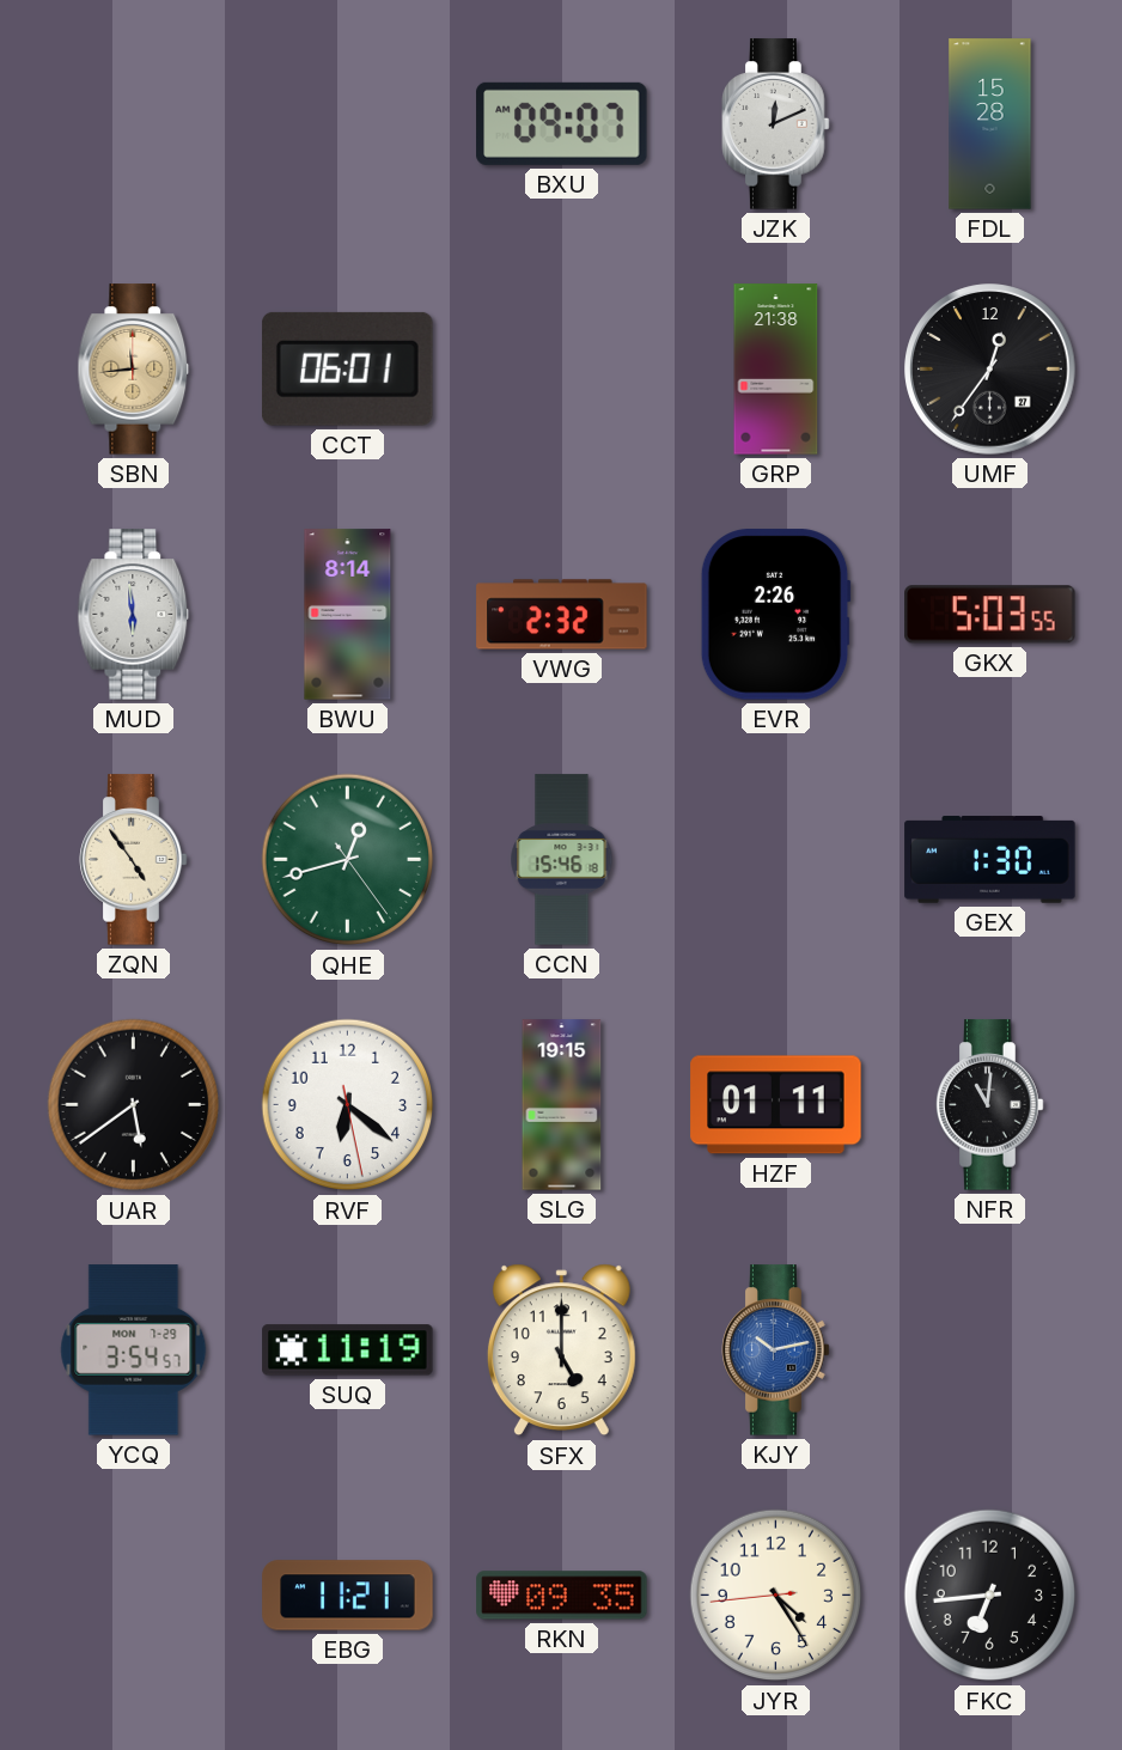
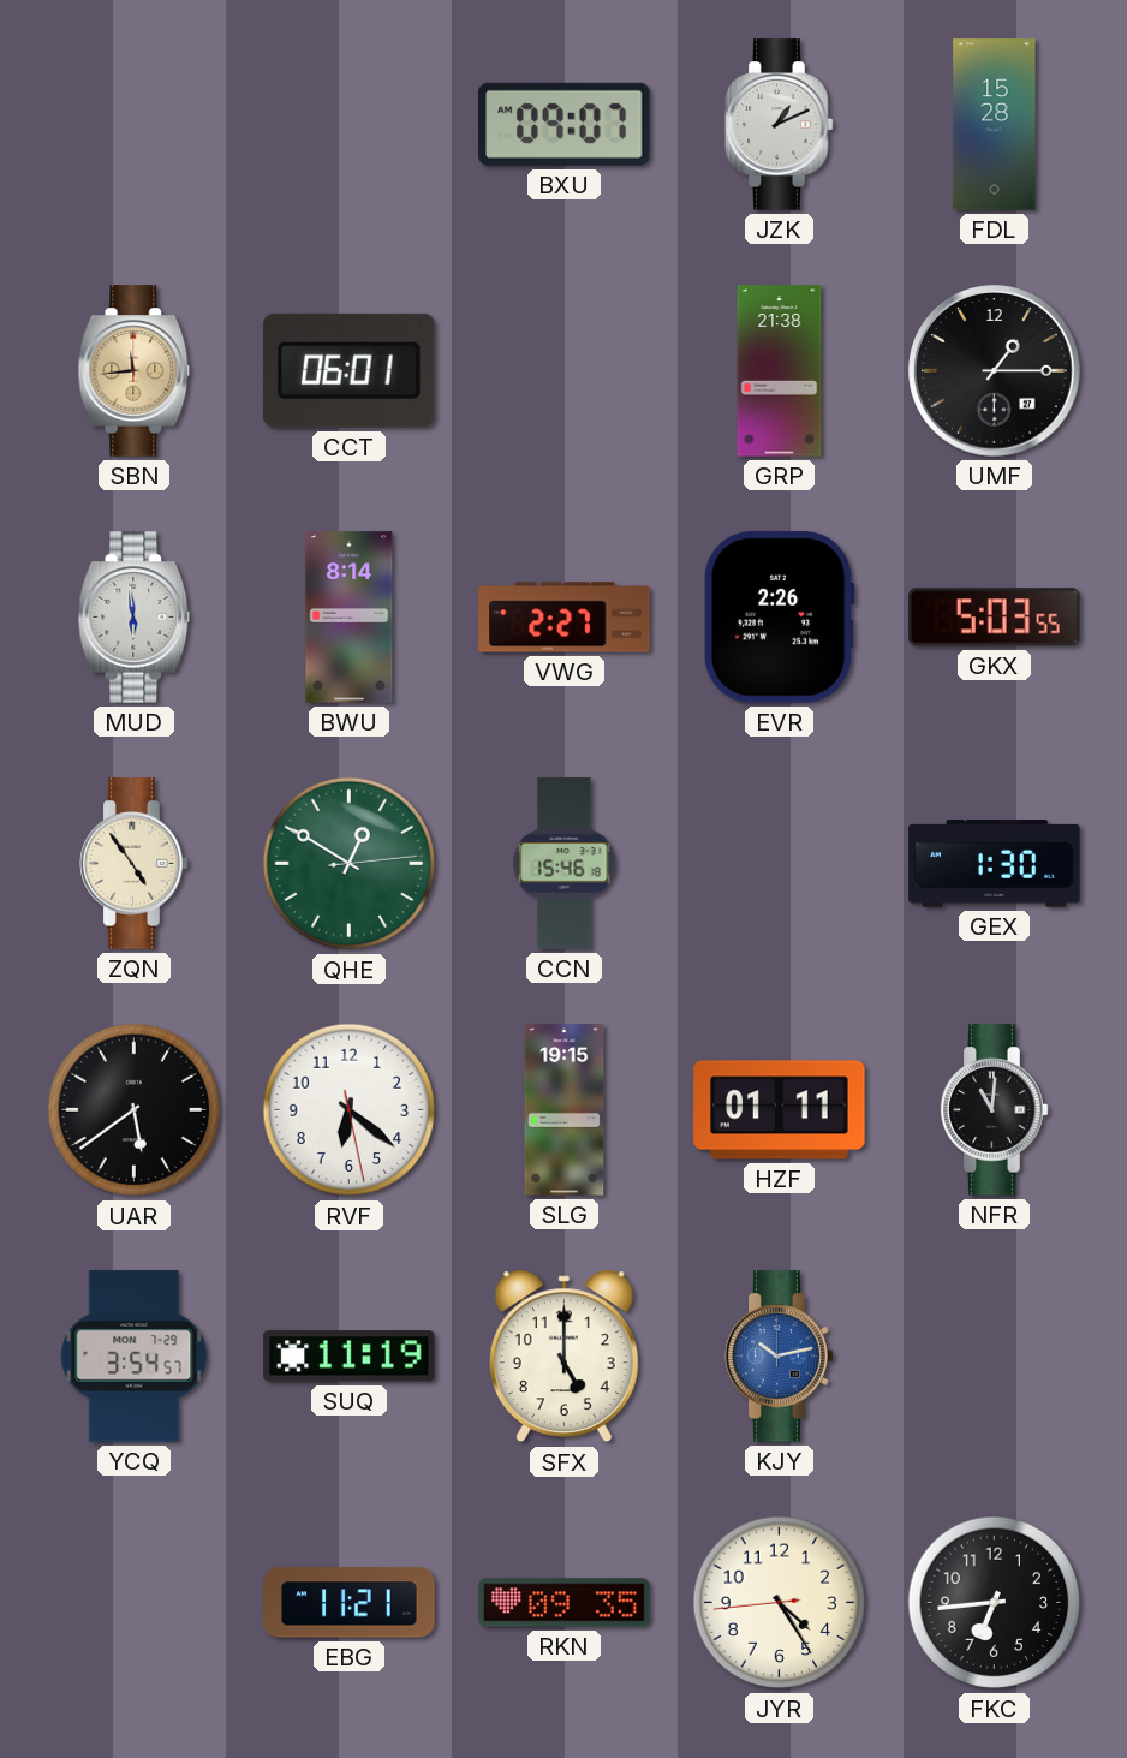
JZK: 12:11 -> 1:11 (780, 125)
UMF: 12:36 -> 1:15 (995, 371)
VWG: 2:32 -> 2:27 (565, 618)
QHE: 12:42 -> 12:50 (350, 864)
